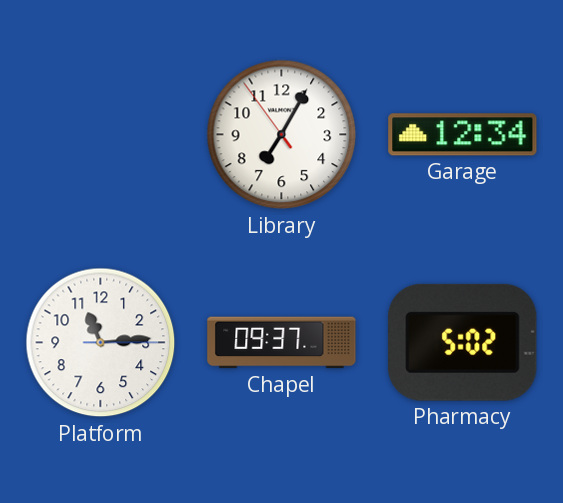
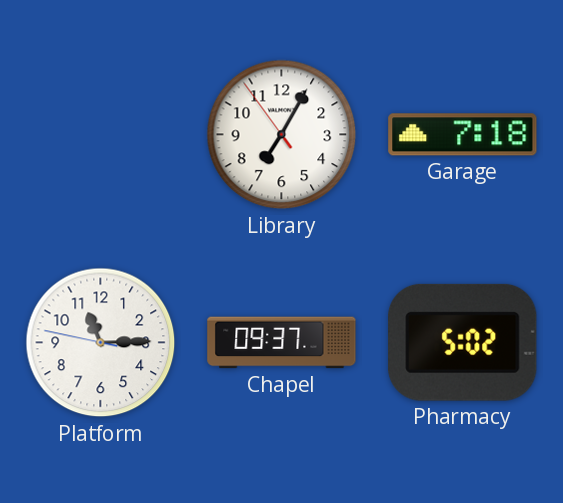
Garage: 12:34 -> 7:18 (463, 135)
Platform: 11:14:15 -> 11:14:47 (101, 343)
